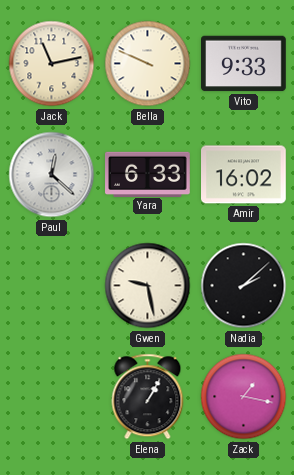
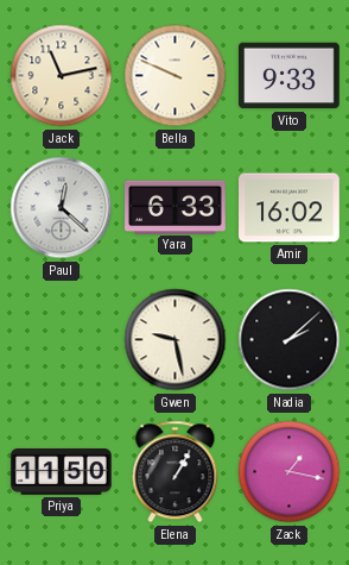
Priya: none -> 11:50 (62, 472)
